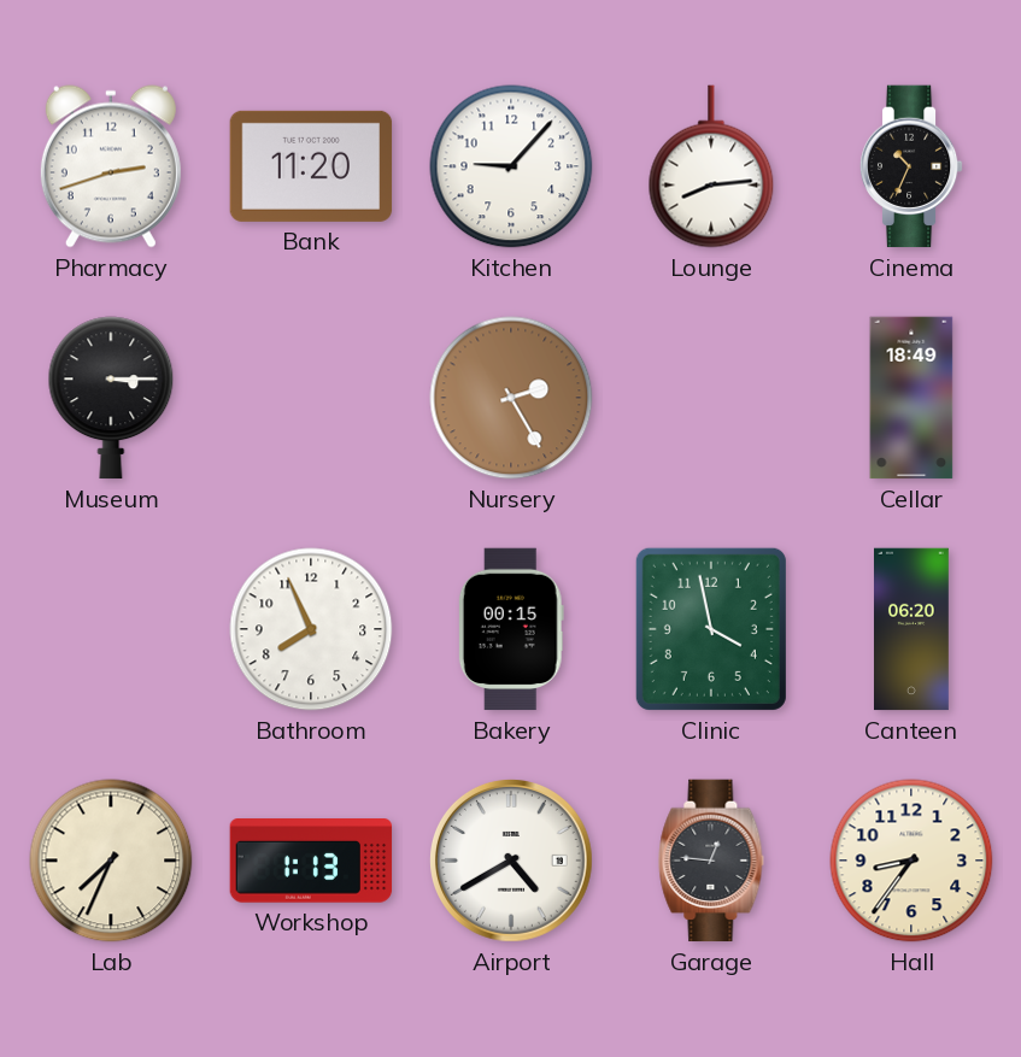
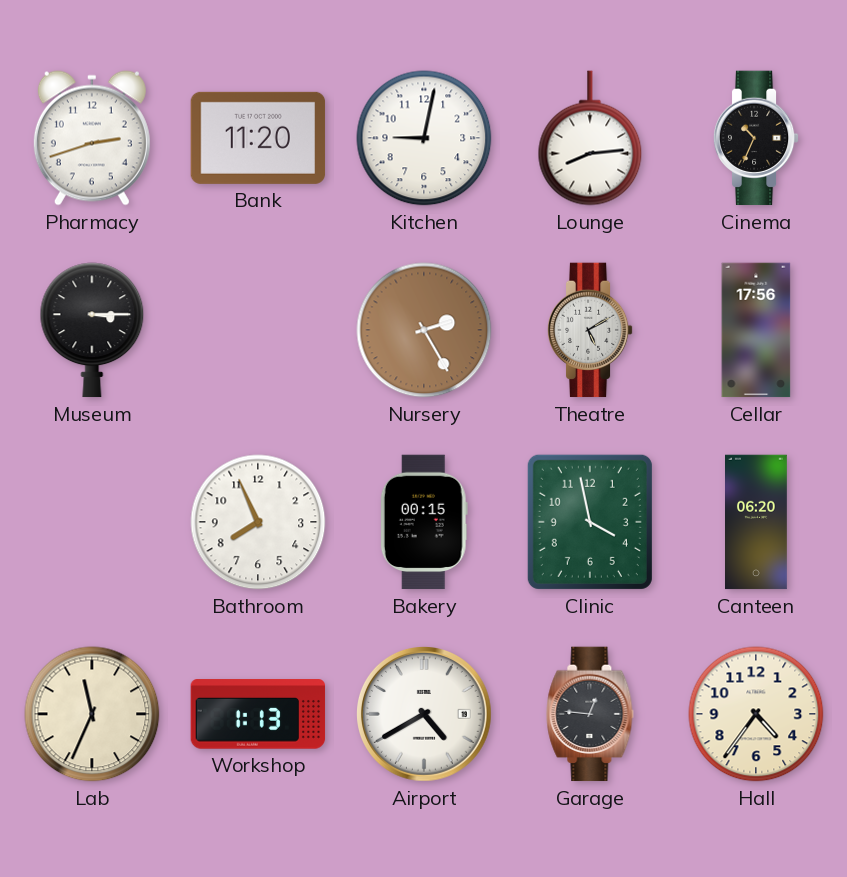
Kitchen: 9:07 -> 9:02 (424, 138)
Theatre: none -> 5:10 (590, 330)
Cellar: 18:49 -> 17:56 (756, 330)
Lab: 7:34 -> 11:34 (92, 714)
Hall: 8:36 -> 4:36 (756, 714)
